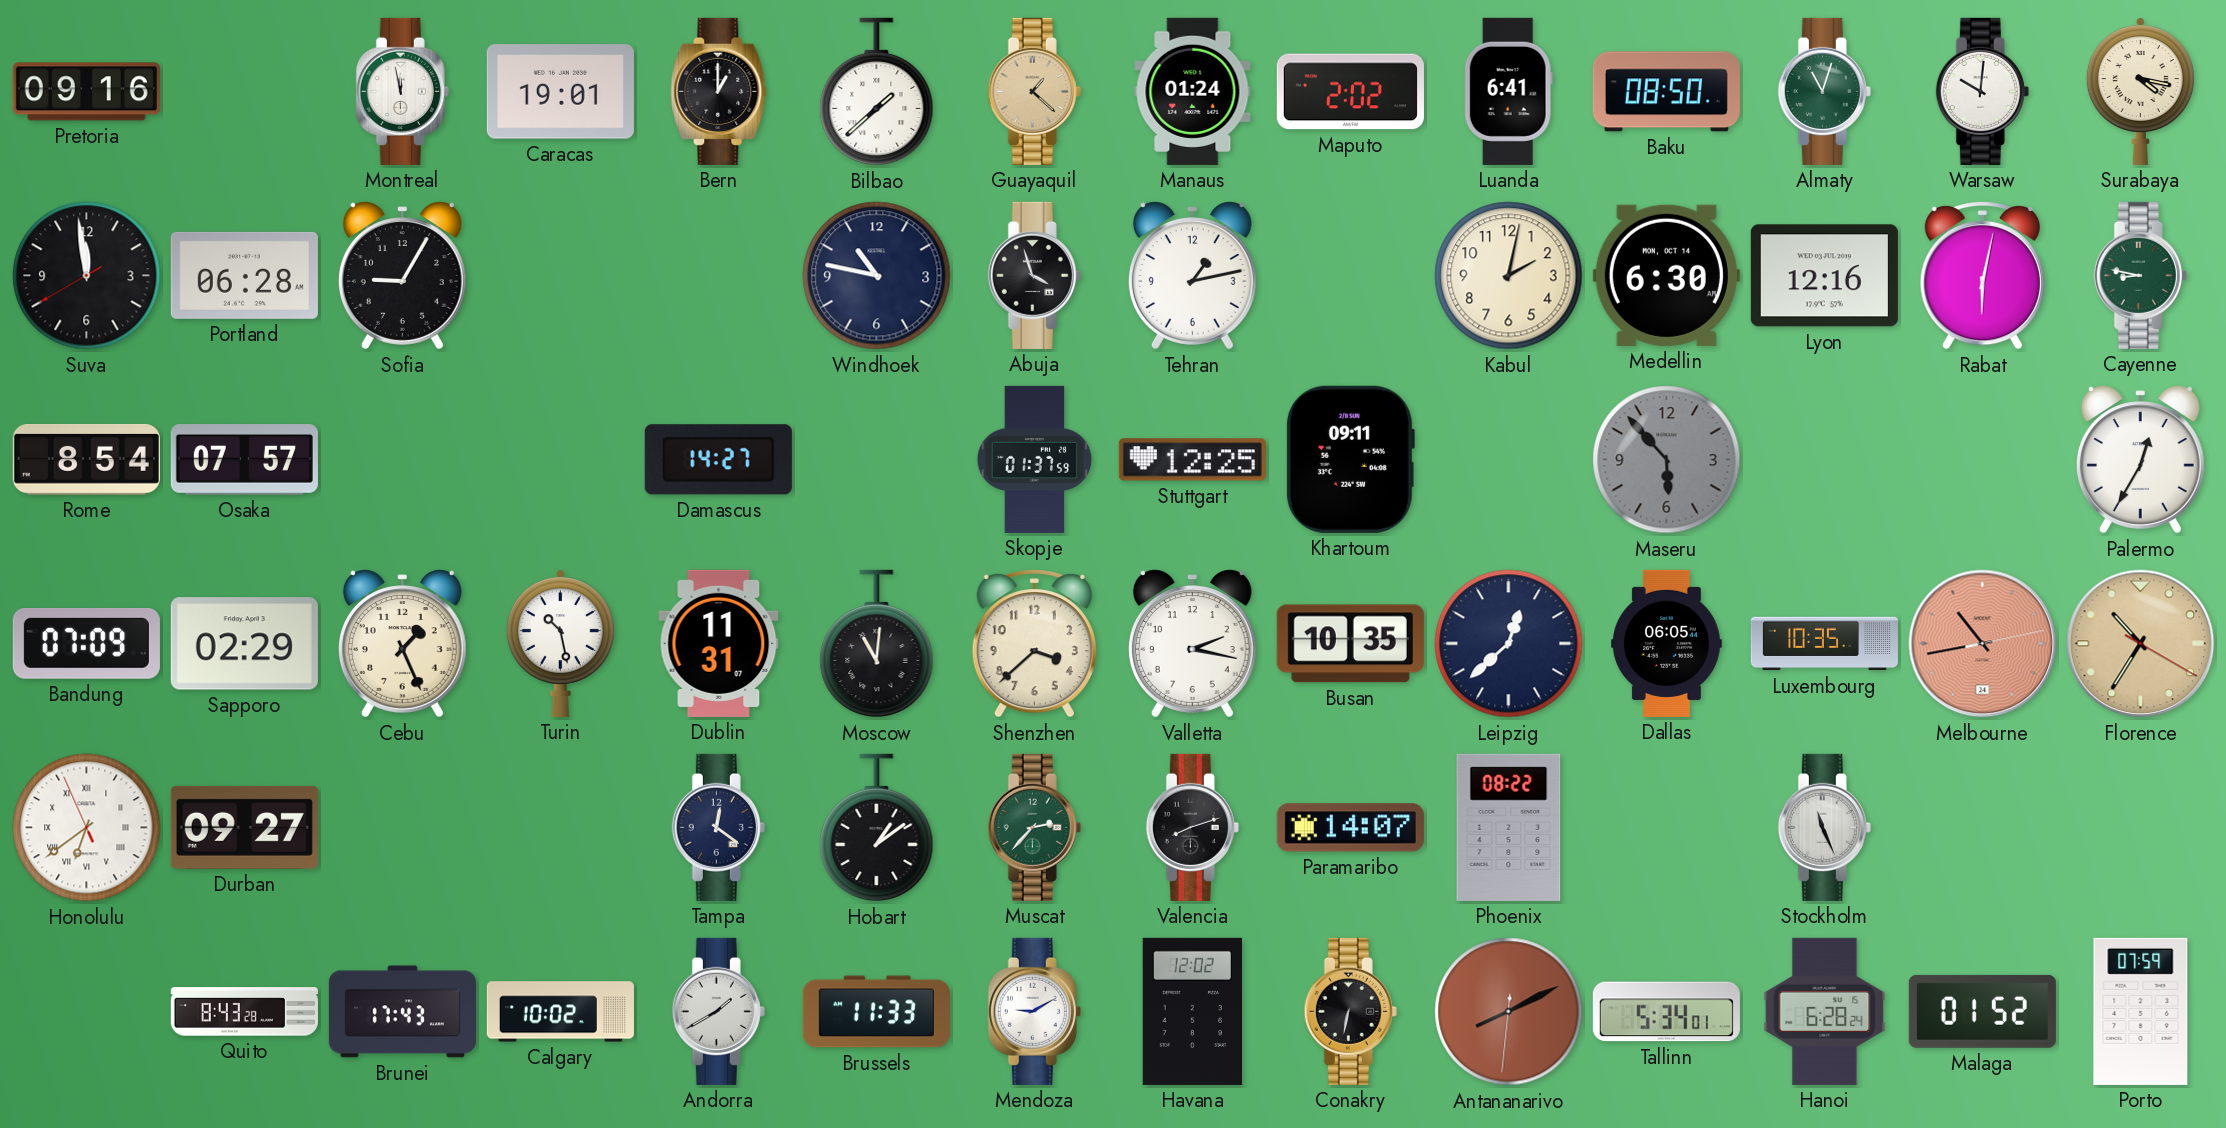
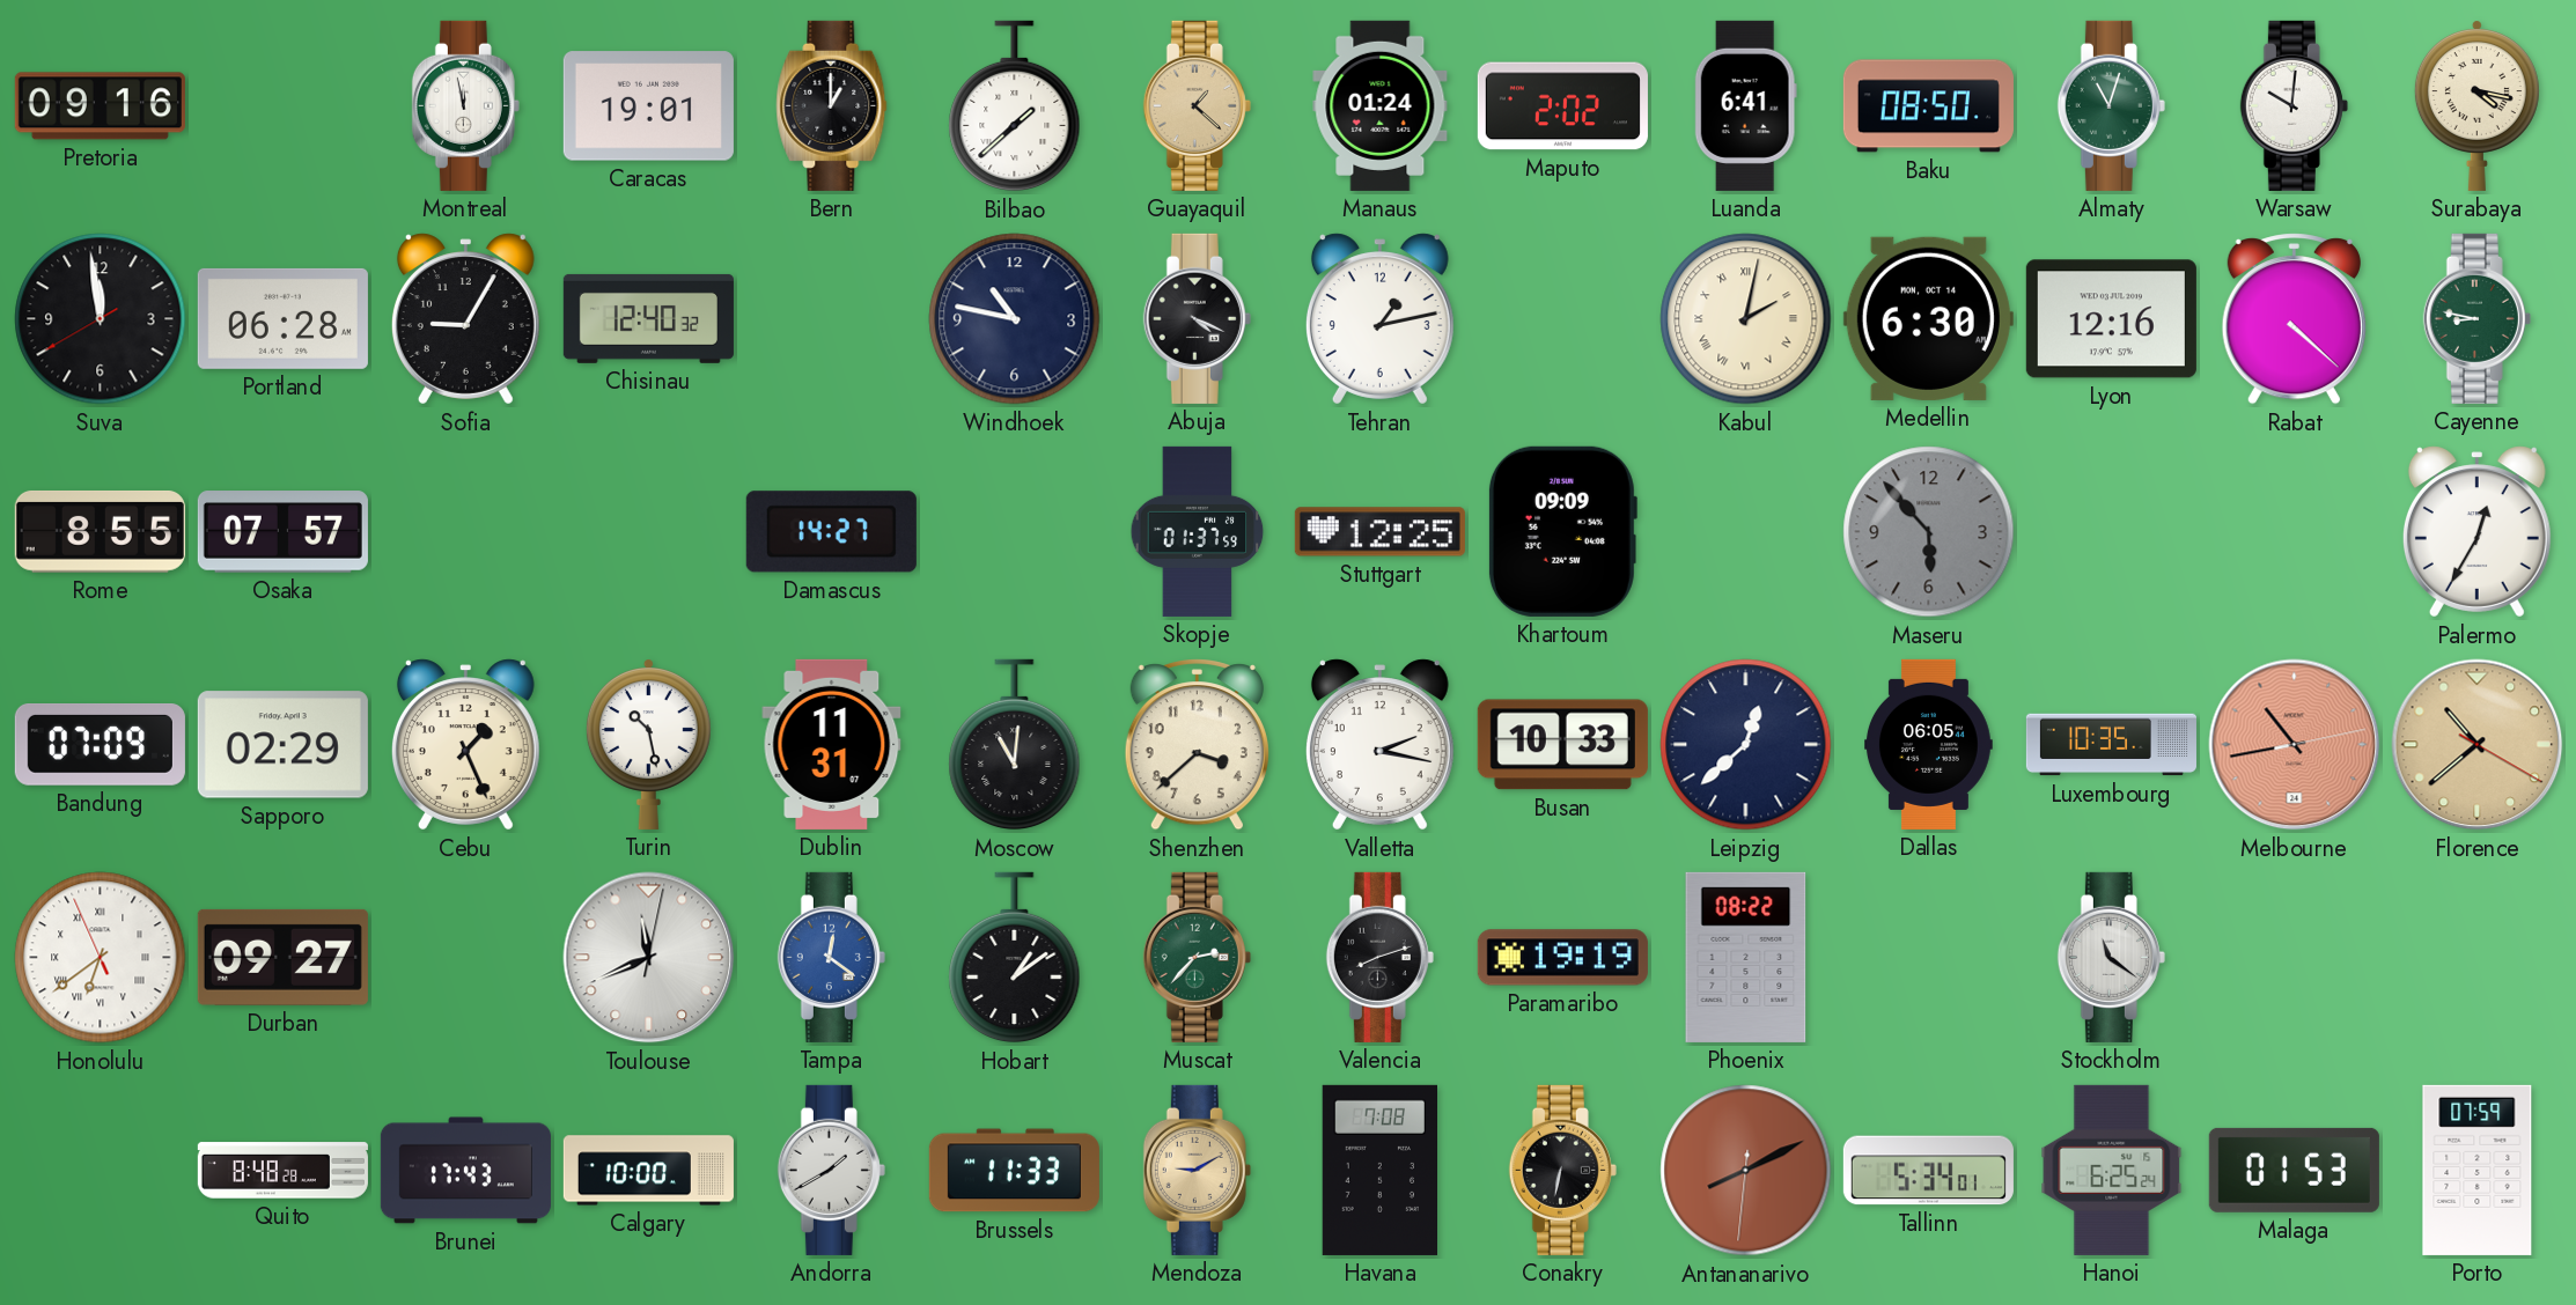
Chisinau: none -> 12:40 (648, 318)
Abuja: 3:57 -> 4:19 (1197, 318)
Kabul numerals: Arabic -> Roman (1746, 319)
Rabat: 6:02 -> 4:22 (2294, 319)
Rome: 8:54 -> 8:55 (100, 531)
Khartoum: 09:11 -> 09:09 (1562, 531)
Busan: 10:35 -> 10:33 (1562, 745)
Florence: 10:35 -> 10:38 (2478, 745)
Toulouse: none -> 11:41 (649, 958)
Tampa dial: navy -> blue (831, 957)
Paramaribo: 14:07 -> 19:19 (1562, 958)
Stockholm: 11:26 -> 11:21 (2111, 957)
Quito: 8:43 -> 8:48 (282, 1171)
Calgary: 10:02 -> 10:00 (648, 1171)
Mendoza dial: white -> champagne (1197, 1170)
Havana: 12:02 -> 7:08 (1381, 1170)
Hanoi: 6:28 -> 6:25 (2112, 1170)
Malaga: 01:52 -> 01:53 (2294, 1170)
